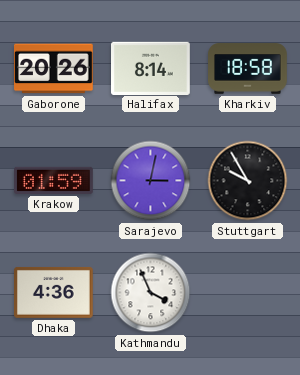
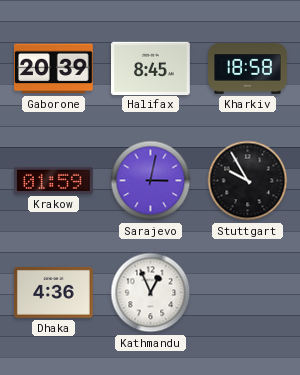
Gaborone: 20:26 -> 20:39 (54, 69)
Halifax: 8:14 -> 8:45 (151, 68)
Kathmandu: 3:56 -> 12:56 (151, 293)
